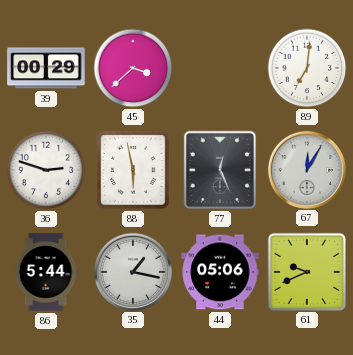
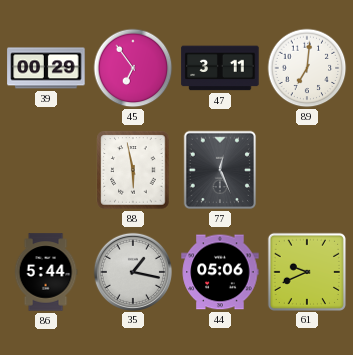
45: 3:38 -> 6:54 (133, 68)
47: none -> 3:11 (220, 68)
36: 2:48 -> none (46, 170)
67: 12:05 -> none (306, 169)
